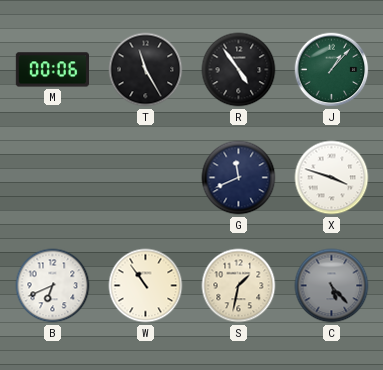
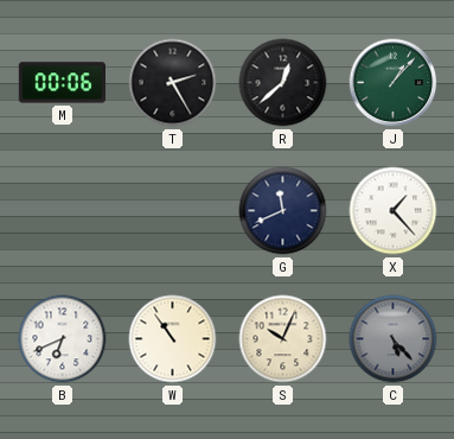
T: 11:25 -> 2:25 (173, 83)
R: 4:54 -> 12:38 (283, 83)
X: 3:48 -> 1:23 (394, 211)
S: 1:32 -> 10:04 (283, 339)
